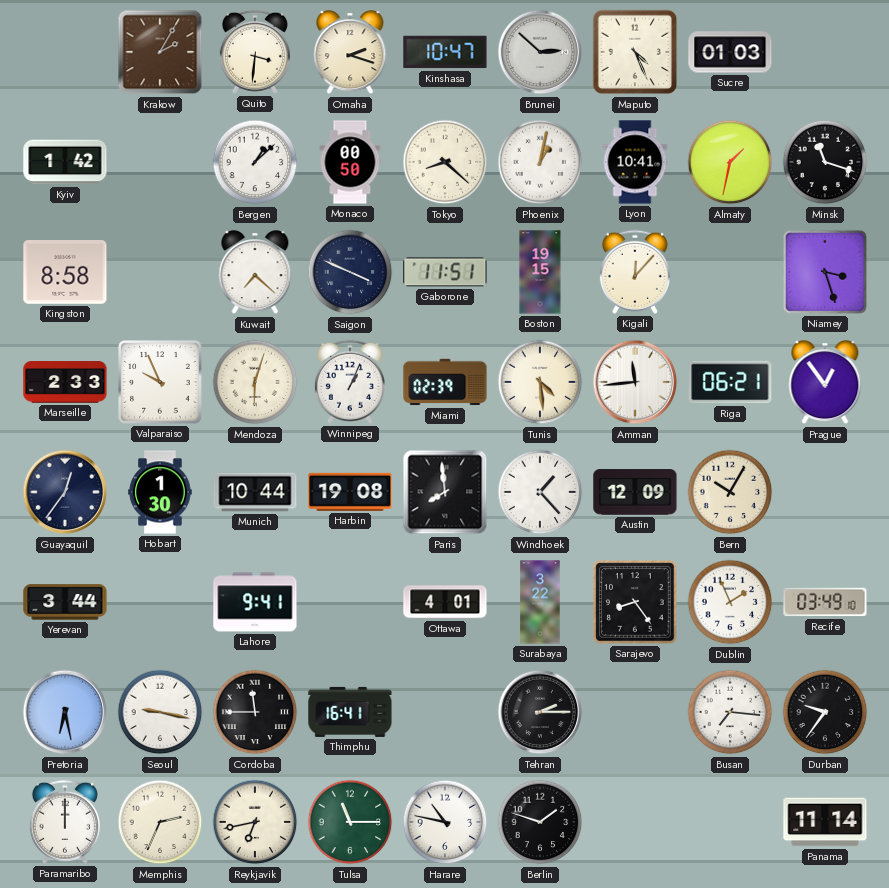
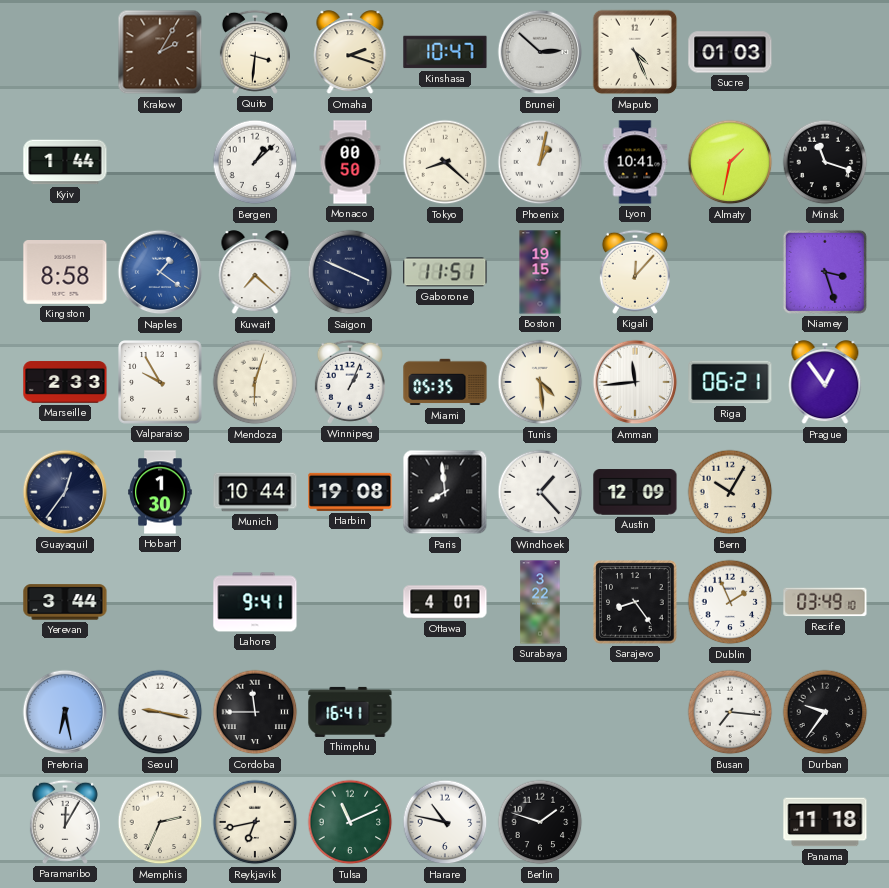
Kyiv: 1:42 -> 1:44 (65, 162)
Naples: none -> 1:21 (160, 272)
Valparaiso: 9:56 -> 9:55 (160, 382)
Miami: 02:39 -> 05:35 (445, 382)
Tehran: 2:15 -> none (540, 712)
Paramaribo: 12:00 -> 12:05 (65, 822)
Tulsa: 11:15 -> 11:11 (350, 822)
Panama: 11:14 -> 11:18 (825, 822)
